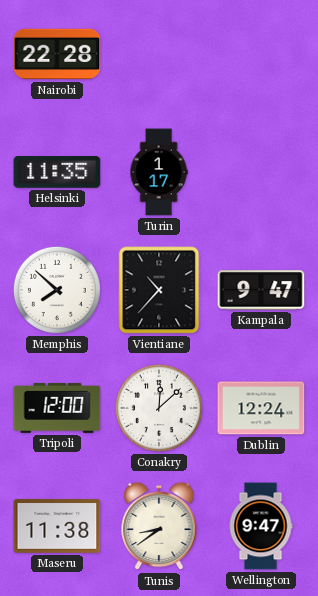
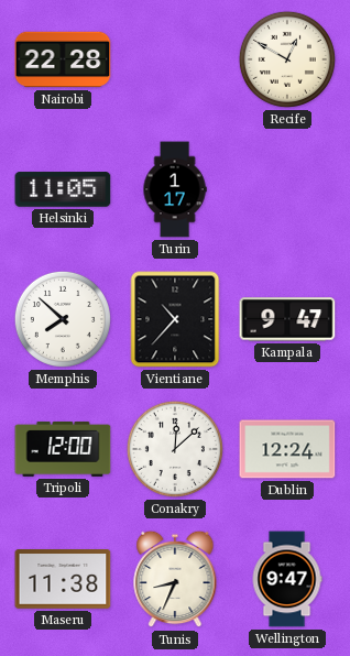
Recife: none -> 12:50 (287, 59)
Helsinki: 11:35 -> 11:05 (63, 189)
Tunis: 8:39 -> 8:34 (175, 579)
